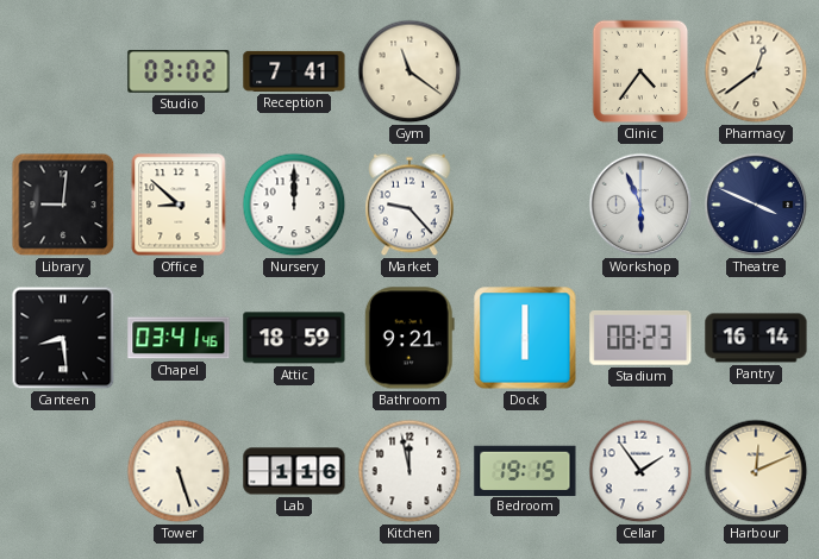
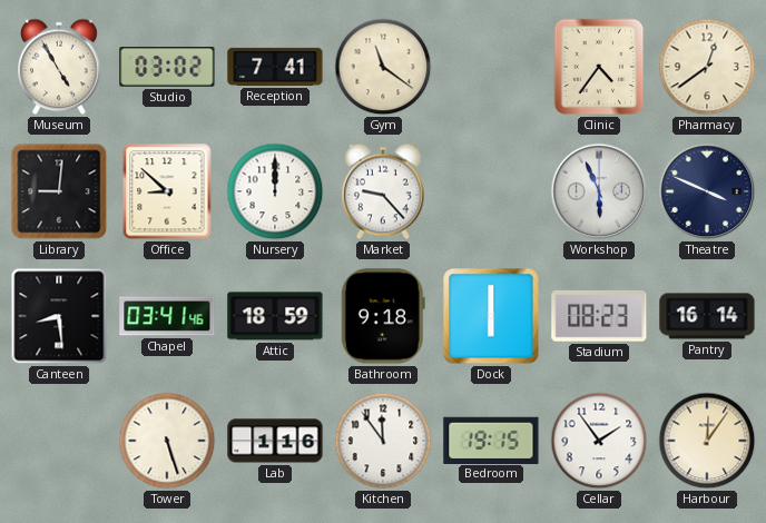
Museum: none -> 4:55 (60, 67)
Bathroom: 9:21 -> 9:18 (383, 316)
Kitchen: 11:58 -> 11:54 (383, 441)
Harbour: 12:11 -> 12:06 (707, 441)
